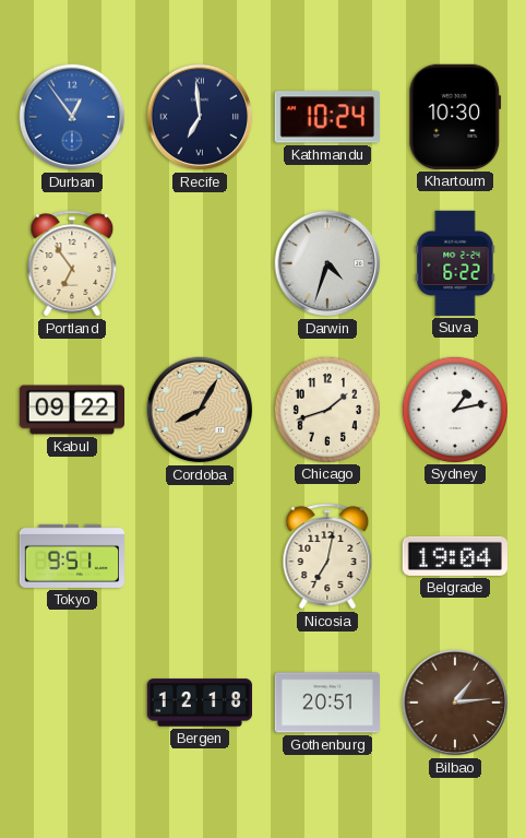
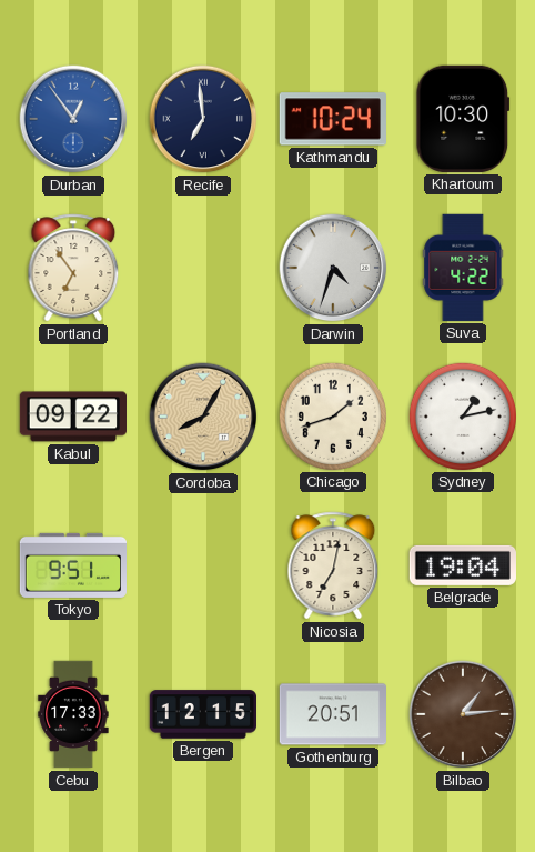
Suva: 6:22 -> 4:22 (463, 268)
Cebu: none -> 17:33 (73, 714)
Bergen: 12:18 -> 12:15 (202, 714)
